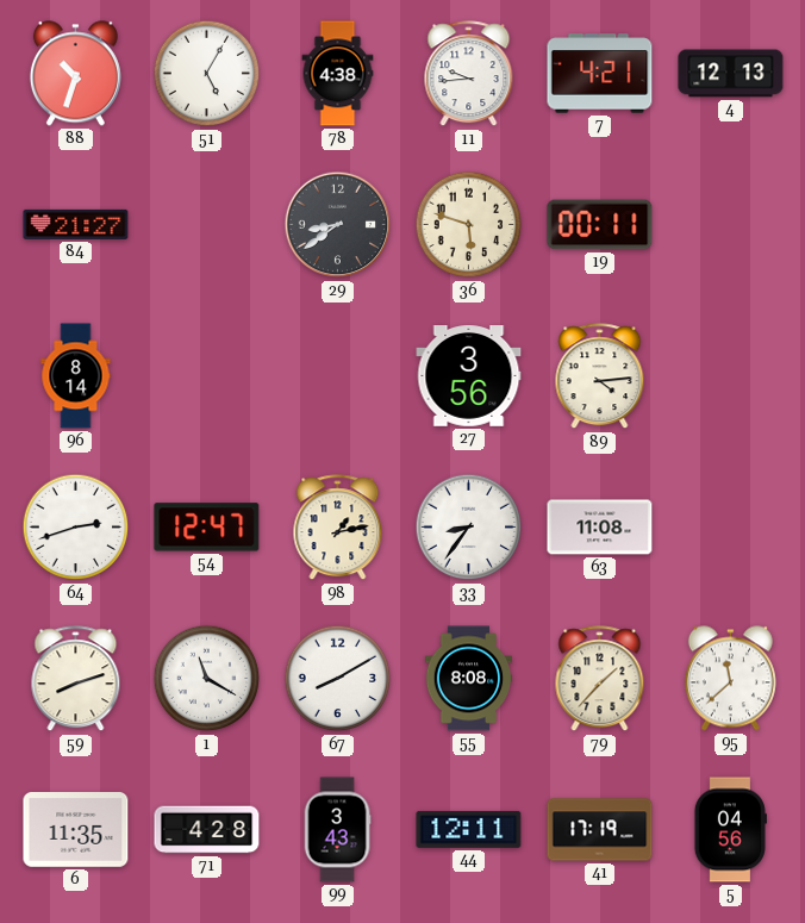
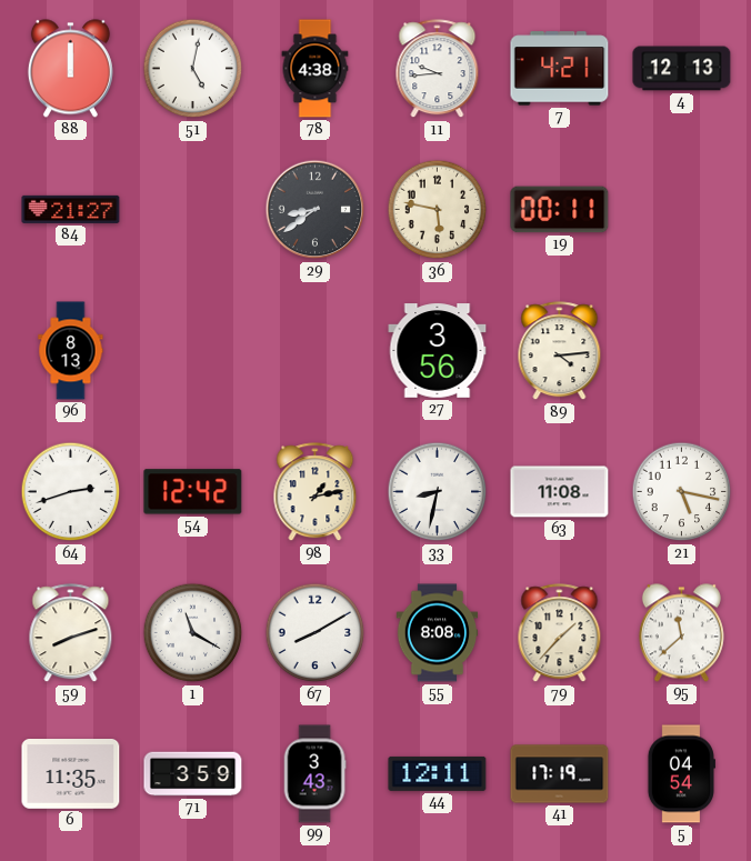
88: 10:33 -> 12:00 (70, 69)
51: 5:05 -> 5:02 (193, 69)
36: 5:48 -> 5:47 (438, 210)
96: 8:14 -> 8:13 (71, 351)
54: 12:47 -> 12:42 (193, 492)
33: 8:36 -> 8:32 (438, 492)
21: none -> 5:17 (682, 492)
71: 4:28 -> 3:59 (193, 774)
5: 04:56 -> 04:54 (681, 774)
